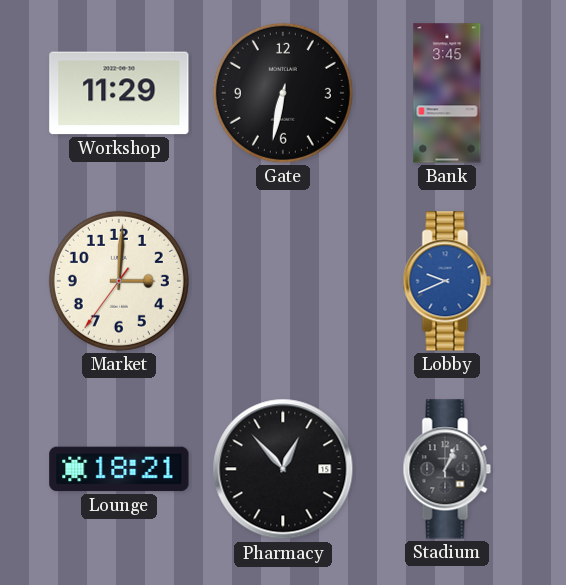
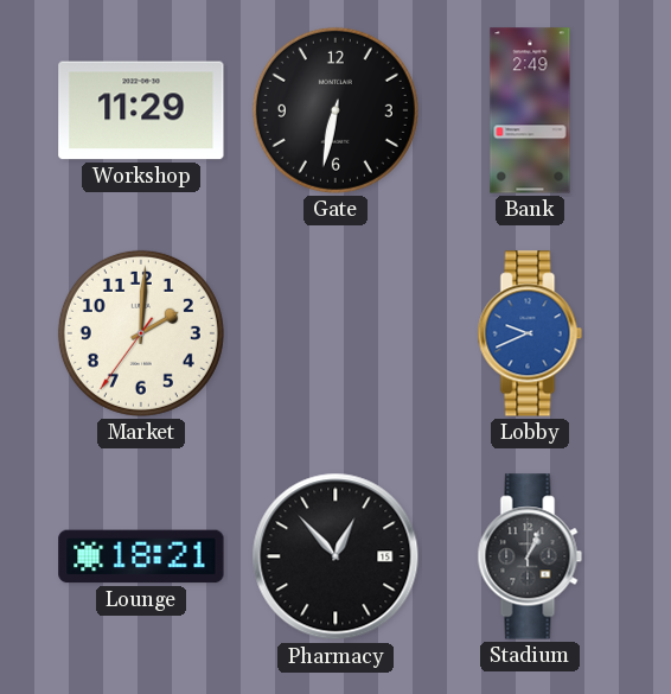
Bank: 3:45 -> 2:49 (530, 110)
Market: 3:00 -> 2:00 (141, 333)
